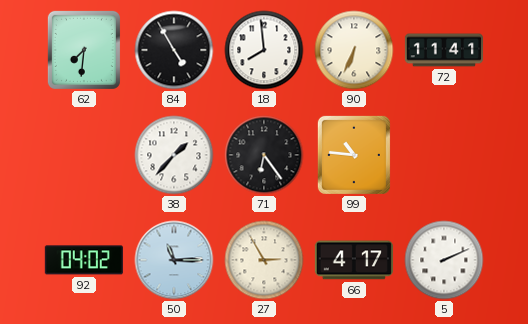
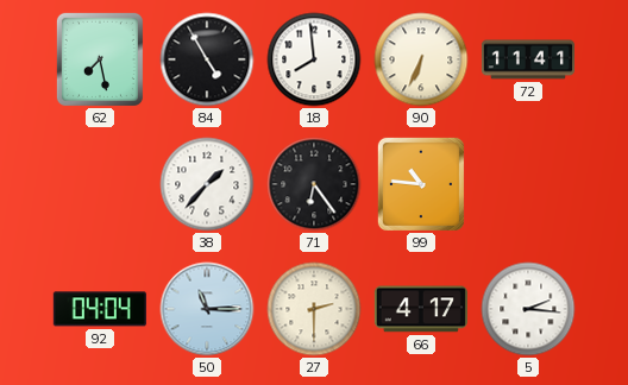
62: 7:31 -> 7:28 (100, 59)
92: 04:02 -> 04:04 (100, 309)
27: 2:55 -> 2:30 (314, 309)
5: 2:11 -> 2:16 (528, 309)
